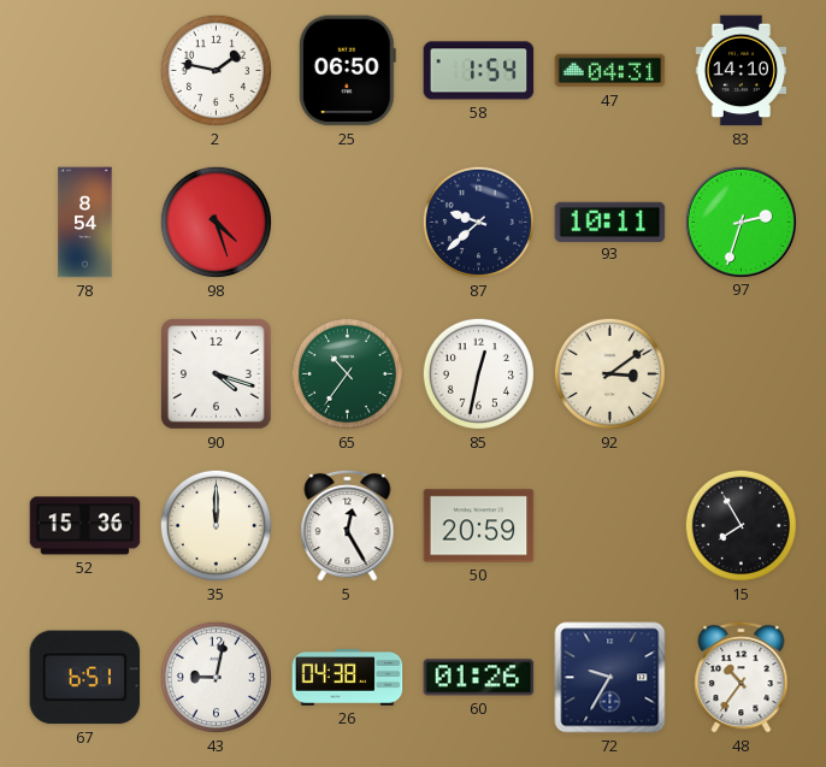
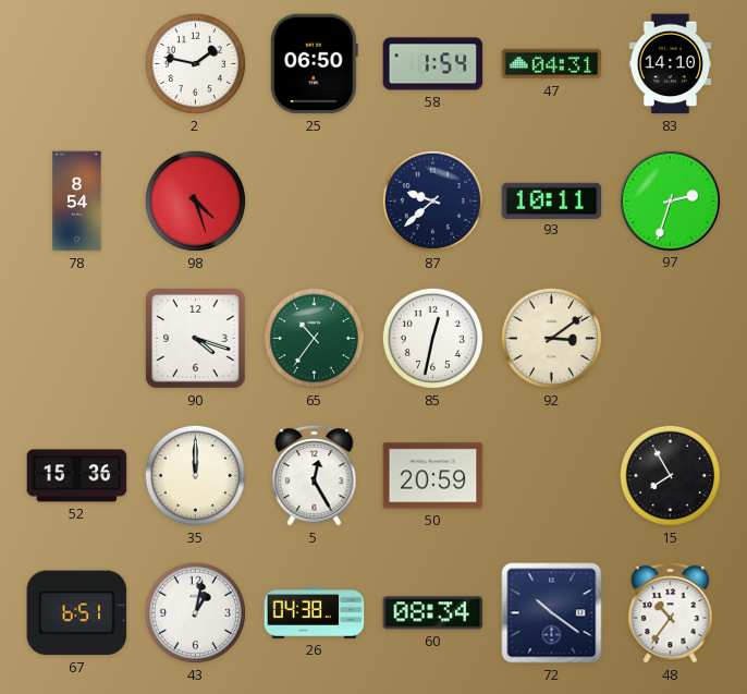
43: 9:02 -> 1:02 (195, 612)
60: 01:26 -> 08:34 (433, 613)
72: 9:35 -> 10:21 (552, 613)
